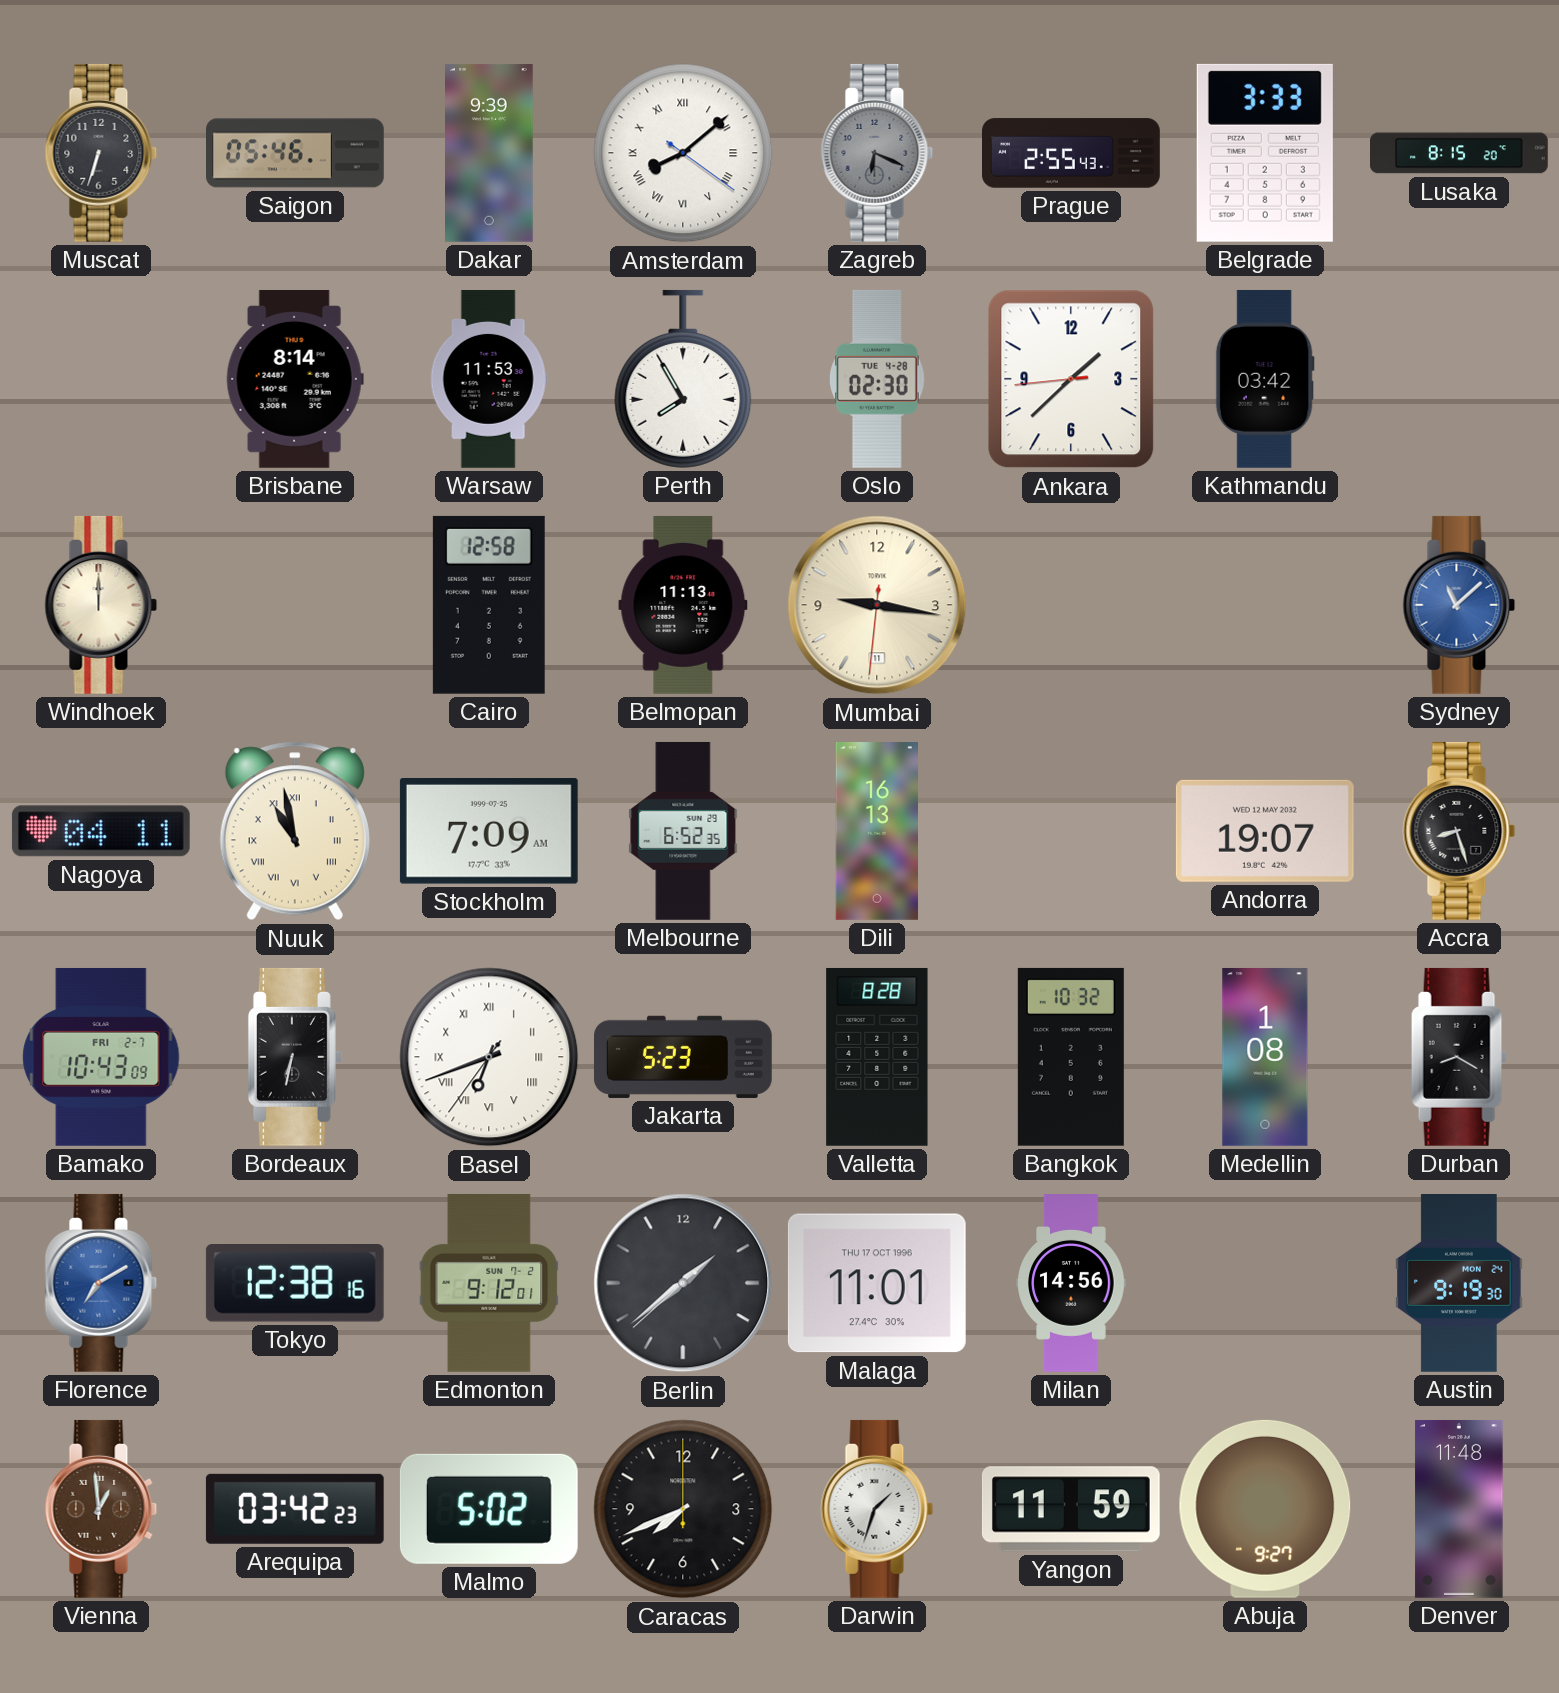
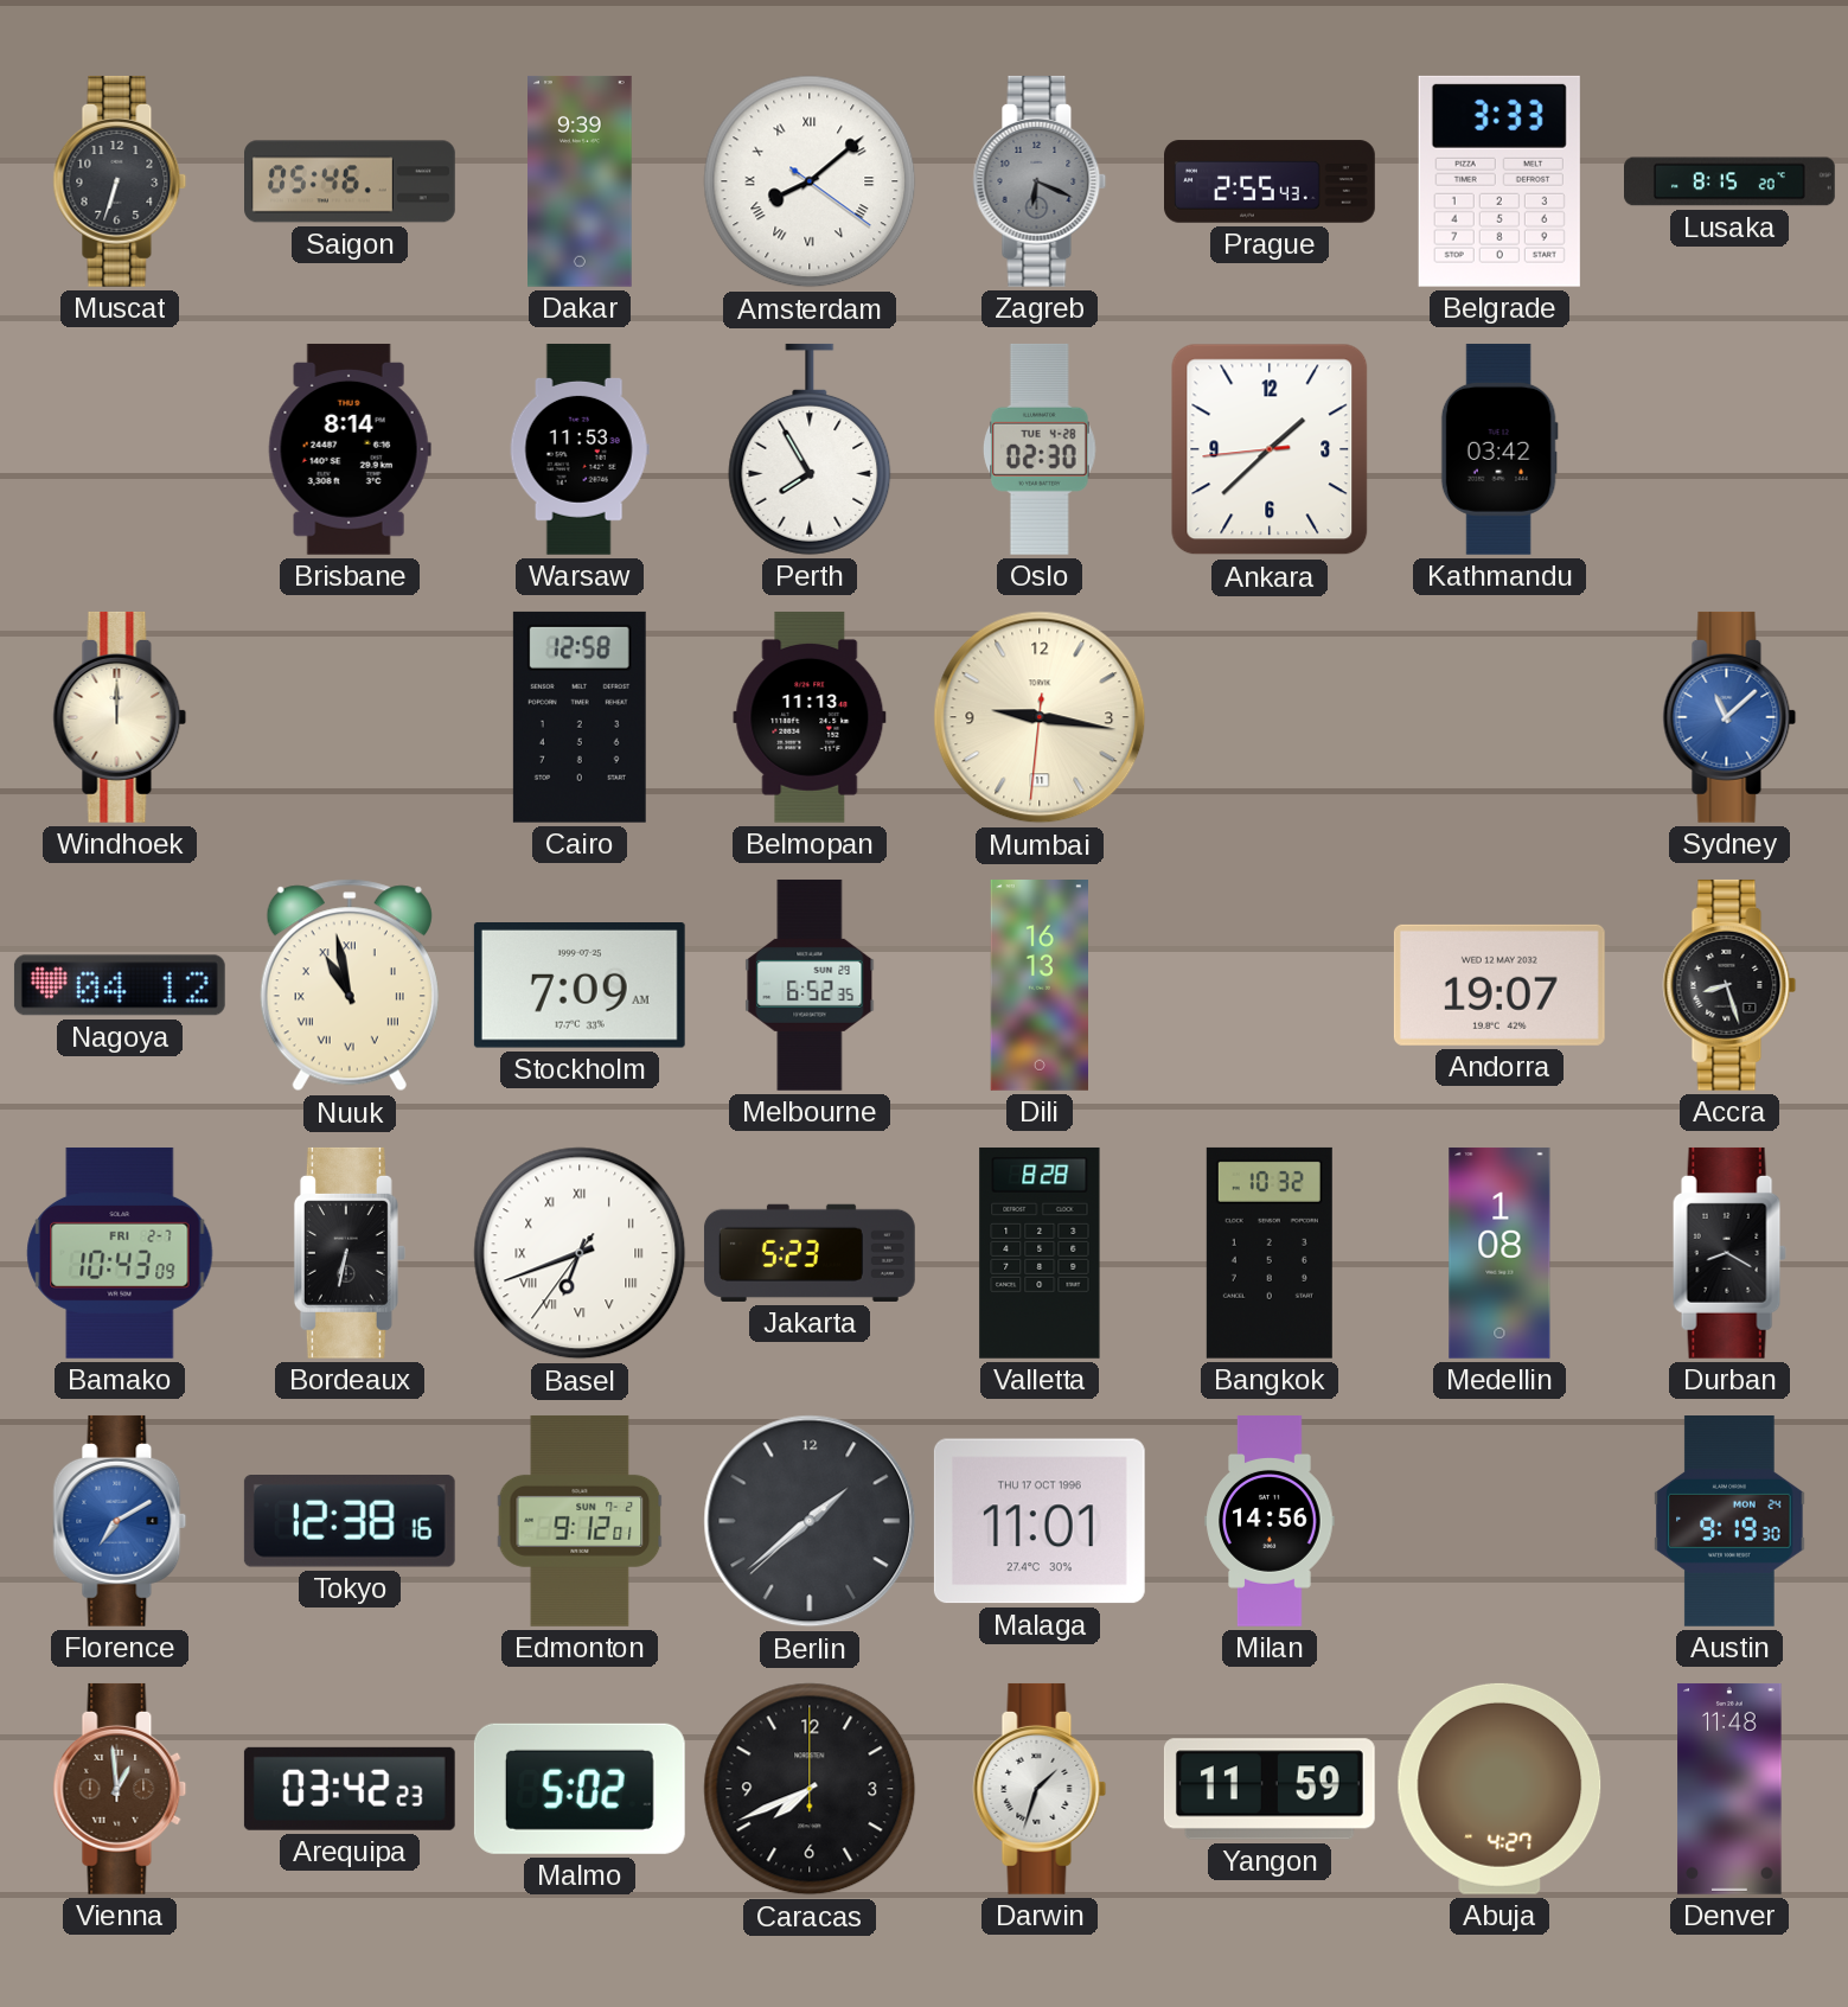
Nagoya: 04:11 -> 04:12 (120, 985)
Abuja: 9:27 -> 4:27 (1499, 1789)
